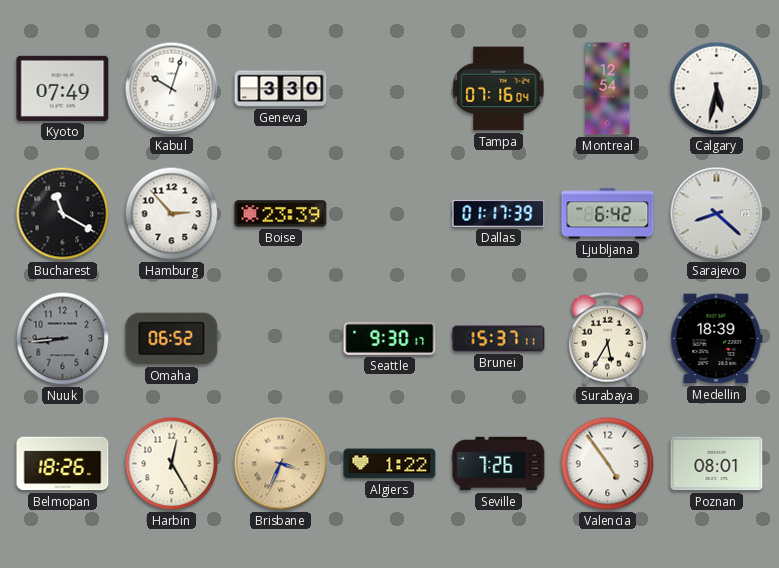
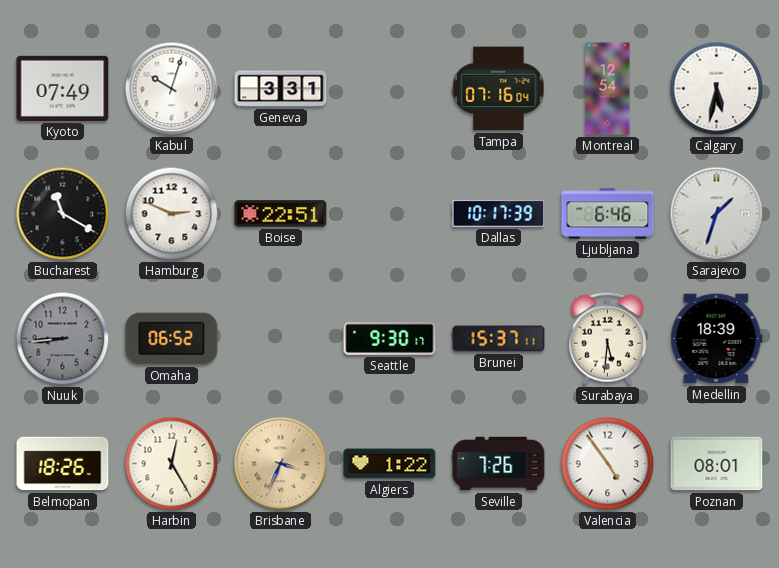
Geneva: 3:30 -> 3:31 (281, 89)
Hamburg: 2:53 -> 2:49 (172, 214)
Boise: 23:39 -> 22:51 (281, 214)
Dallas: 01:17 -> 10:17 (499, 213)
Ljubljana: 6:42 -> 6:46 (608, 214)
Sarajevo: 8:22 -> 1:33 (717, 214)
Surabaya: 5:35 -> 5:31 (607, 338)
